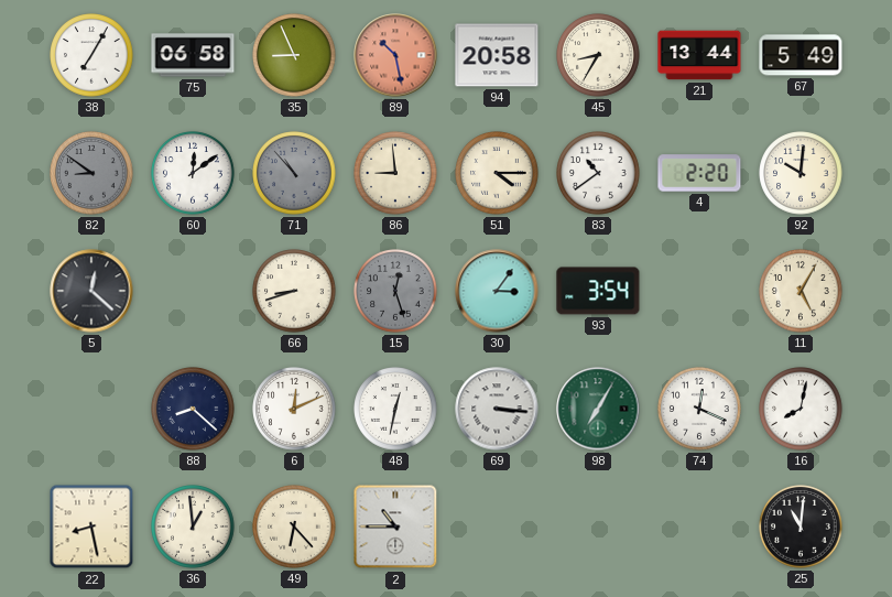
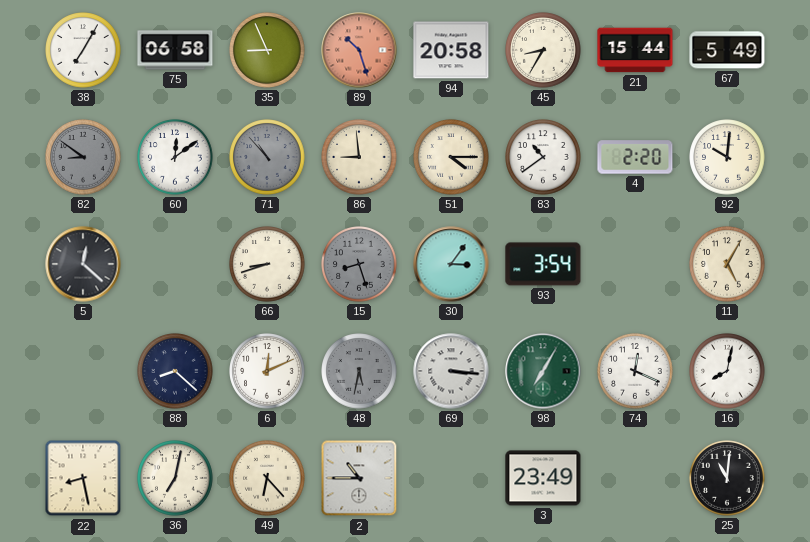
89: 10:28 -> 10:27 (359, 50)
21: 13:44 -> 15:44 (635, 50)
15: 12:27 -> 8:27 (359, 264)
48: 12:32 -> 5:32 (359, 371)
48 dial: white -> grey (359, 371)
36: 12:59 -> 7:02 (175, 478)
3: none -> 23:49 (543, 478)
